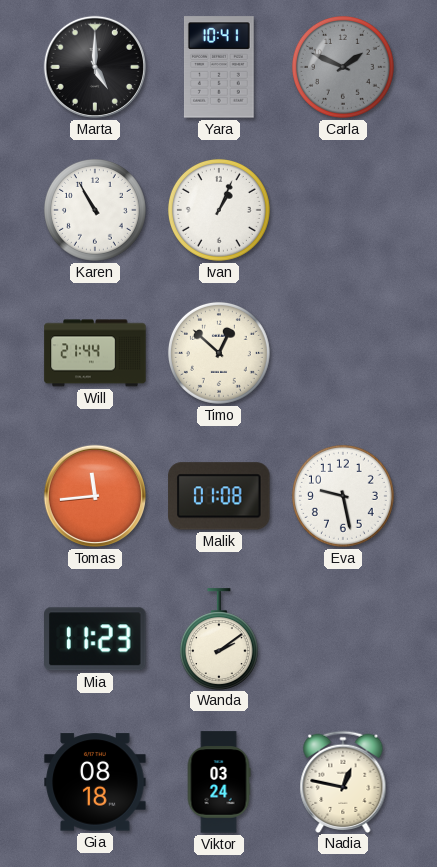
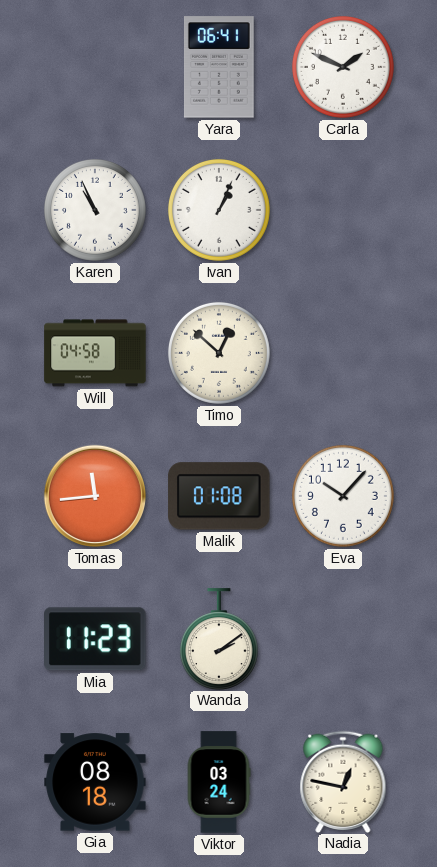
Marta: 5:00 -> none (95, 67)
Yara: 10:41 -> 06:41 (219, 67)
Carla dial: grey -> white (343, 67)
Karen: 10:55 -> 10:56 (95, 210)
Will: 21:44 -> 04:58 (95, 353)
Eva: 9:28 -> 10:07 (343, 496)
